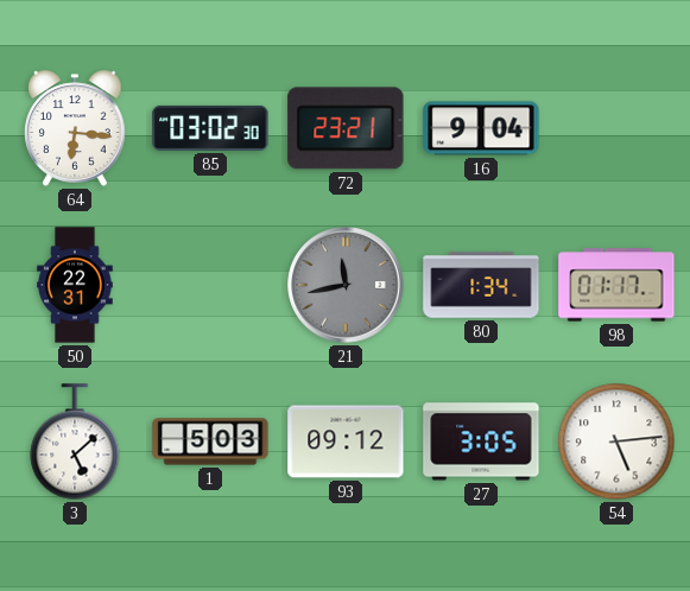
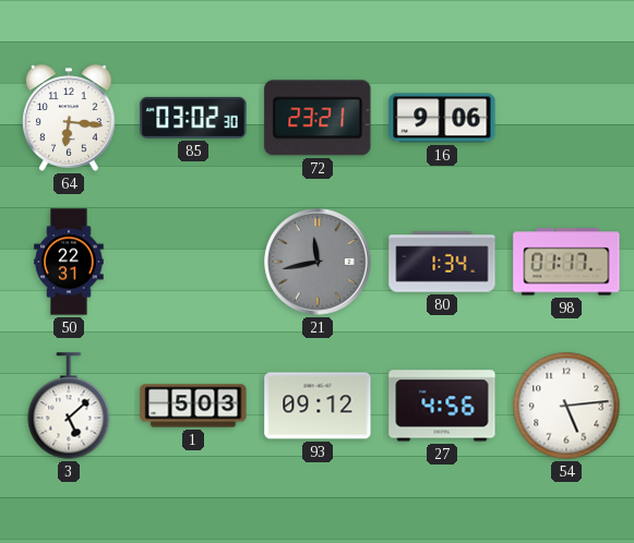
16: 9:04 -> 9:06 (442, 118)
27: 3:05 -> 4:56 (442, 406)
